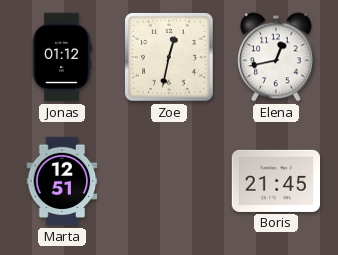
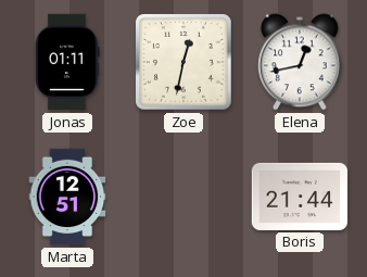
Jonas: 01:12 -> 01:11 (67, 62)
Boris: 21:45 -> 21:44 (300, 197)
